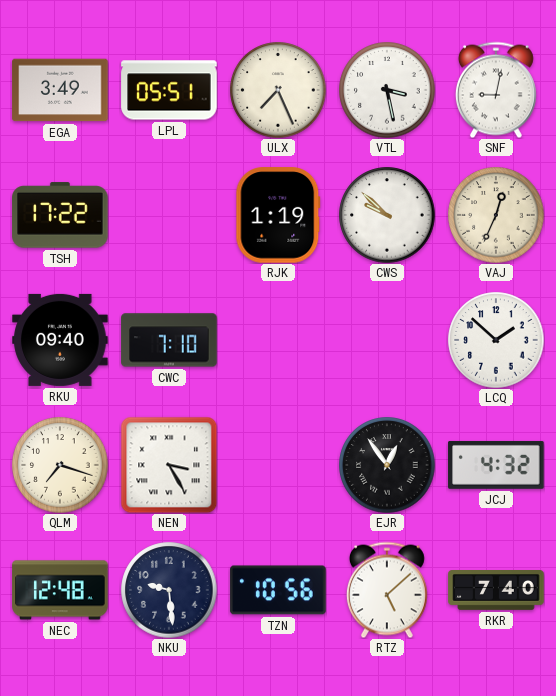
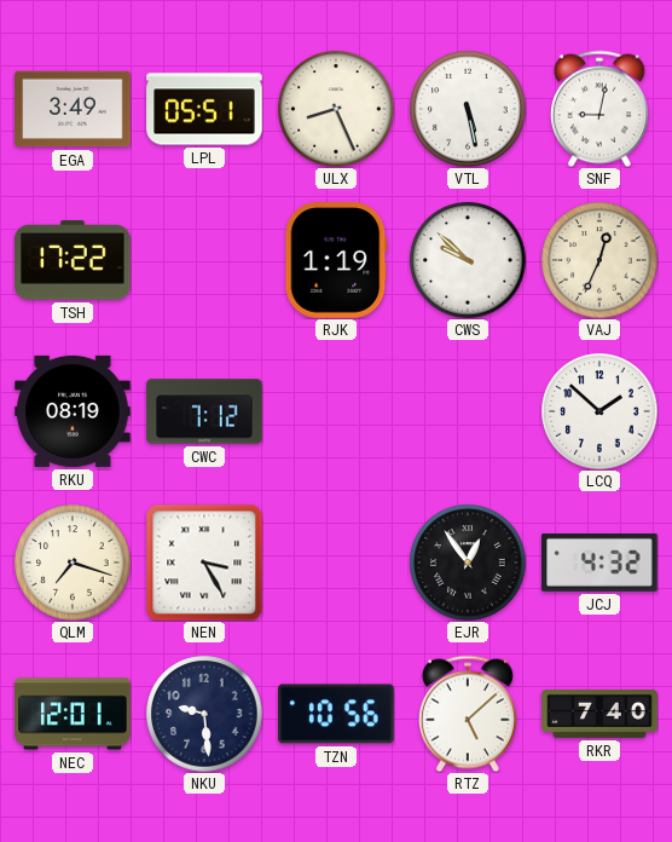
ULX: 7:26 -> 8:26 (336, 109)
VTL: 3:28 -> 5:28 (468, 109)
RKU: 09:40 -> 08:19 (73, 411)
CWC: 7:10 -> 7:12 (204, 411)
NEC: 12:48 -> 12:01 (73, 714)
